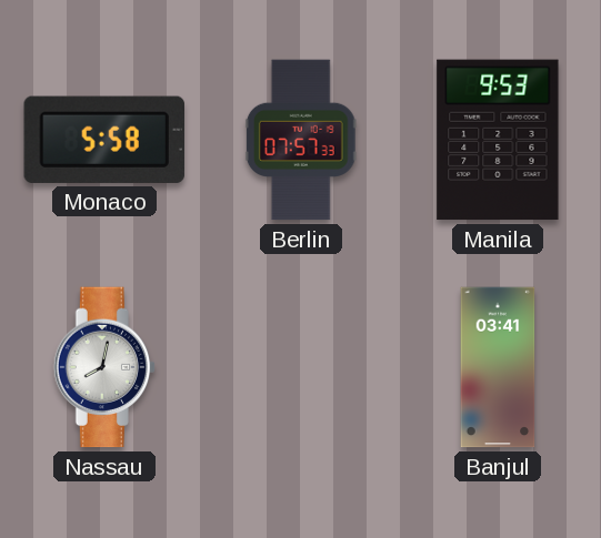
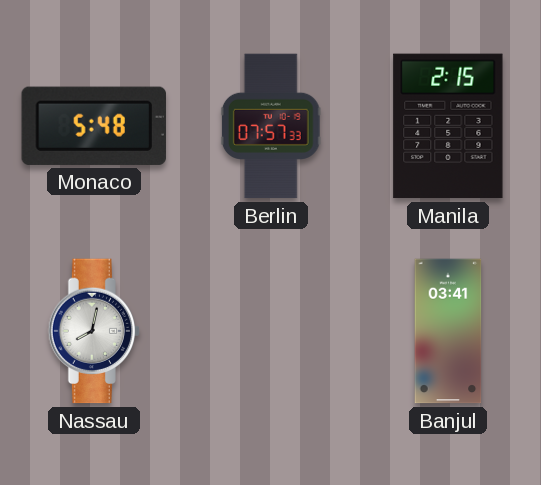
Monaco: 5:58 -> 5:48 (94, 126)
Manila: 9:53 -> 2:15 (448, 126)
